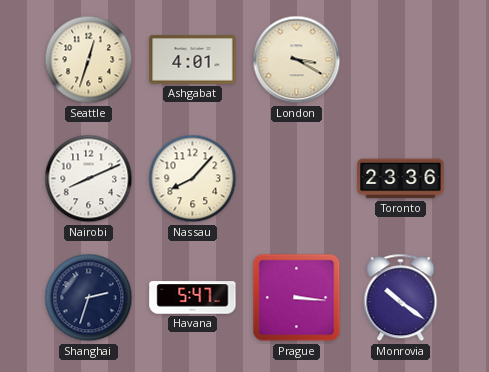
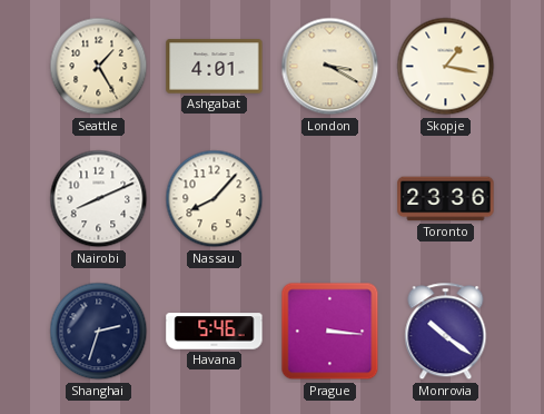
Seattle: 12:33 -> 1:25 (99, 67)
Skopje: none -> 1:17 (446, 67)
Havana: 5:47 -> 5:46 (215, 332)
